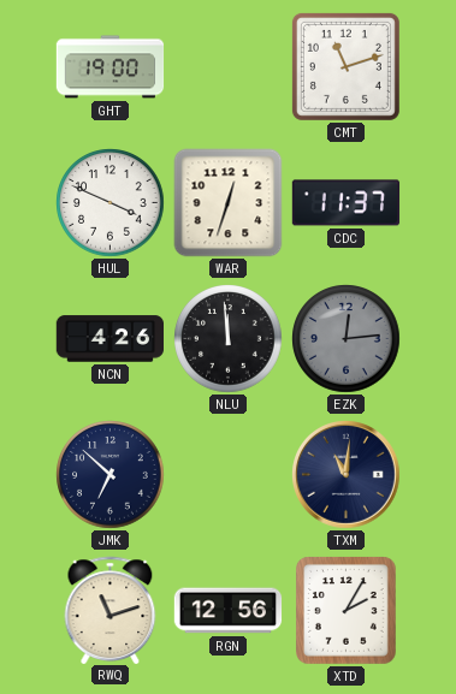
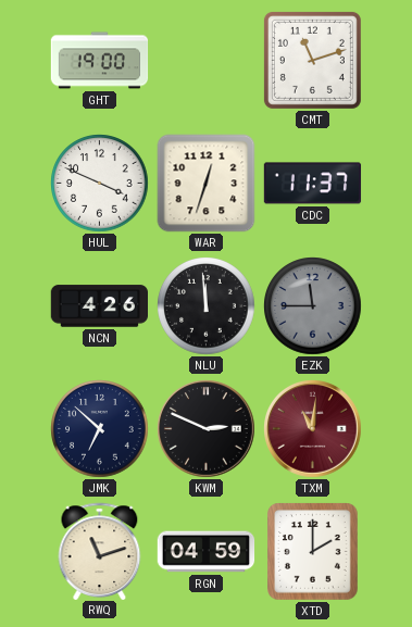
EZK: 12:14 -> 11:45 (313, 306)
KWM: none -> 2:49 (207, 429)
TXM dial: navy -> burgundy (313, 429)
RGN: 12:56 -> 04:59 (207, 552)
XTD: 2:05 -> 2:00 (313, 552)
